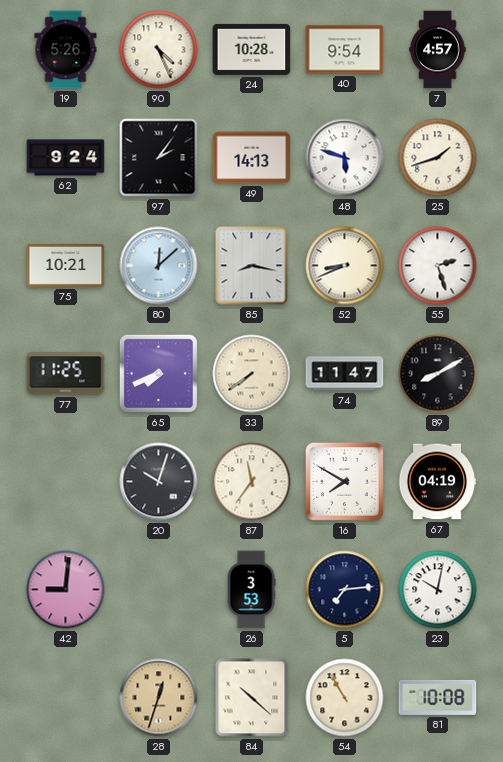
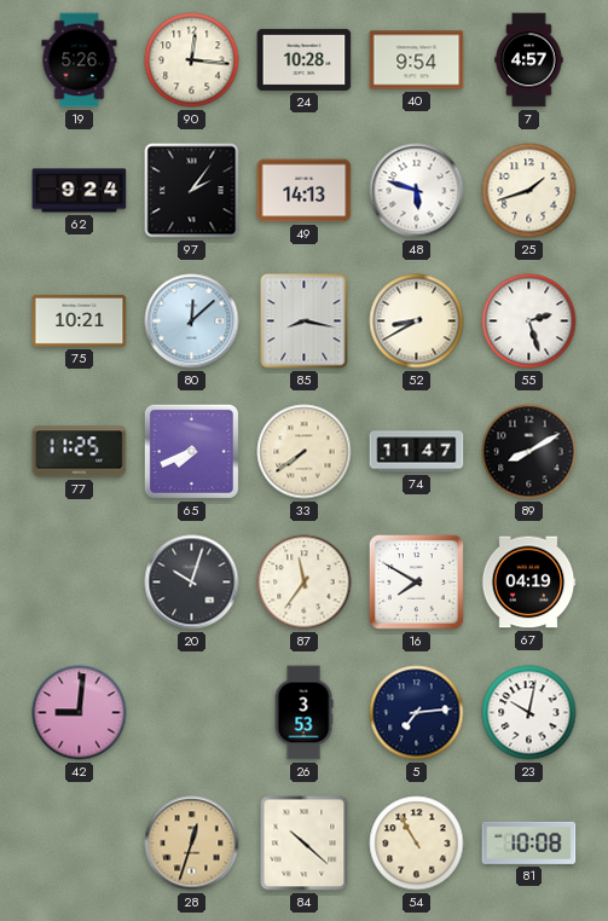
90: 4:26 -> 12:16 (192, 60)
52: 8:41 -> 8:40 (417, 322)
